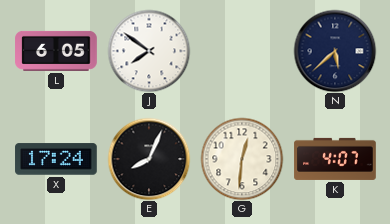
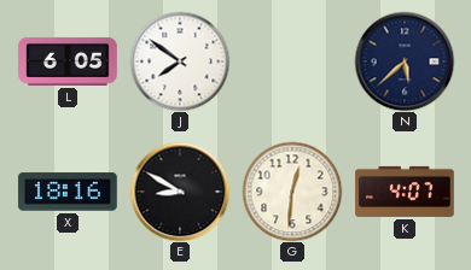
X: 17:24 -> 18:16 (68, 192)
E: 8:04 -> 8:50 (180, 192)
